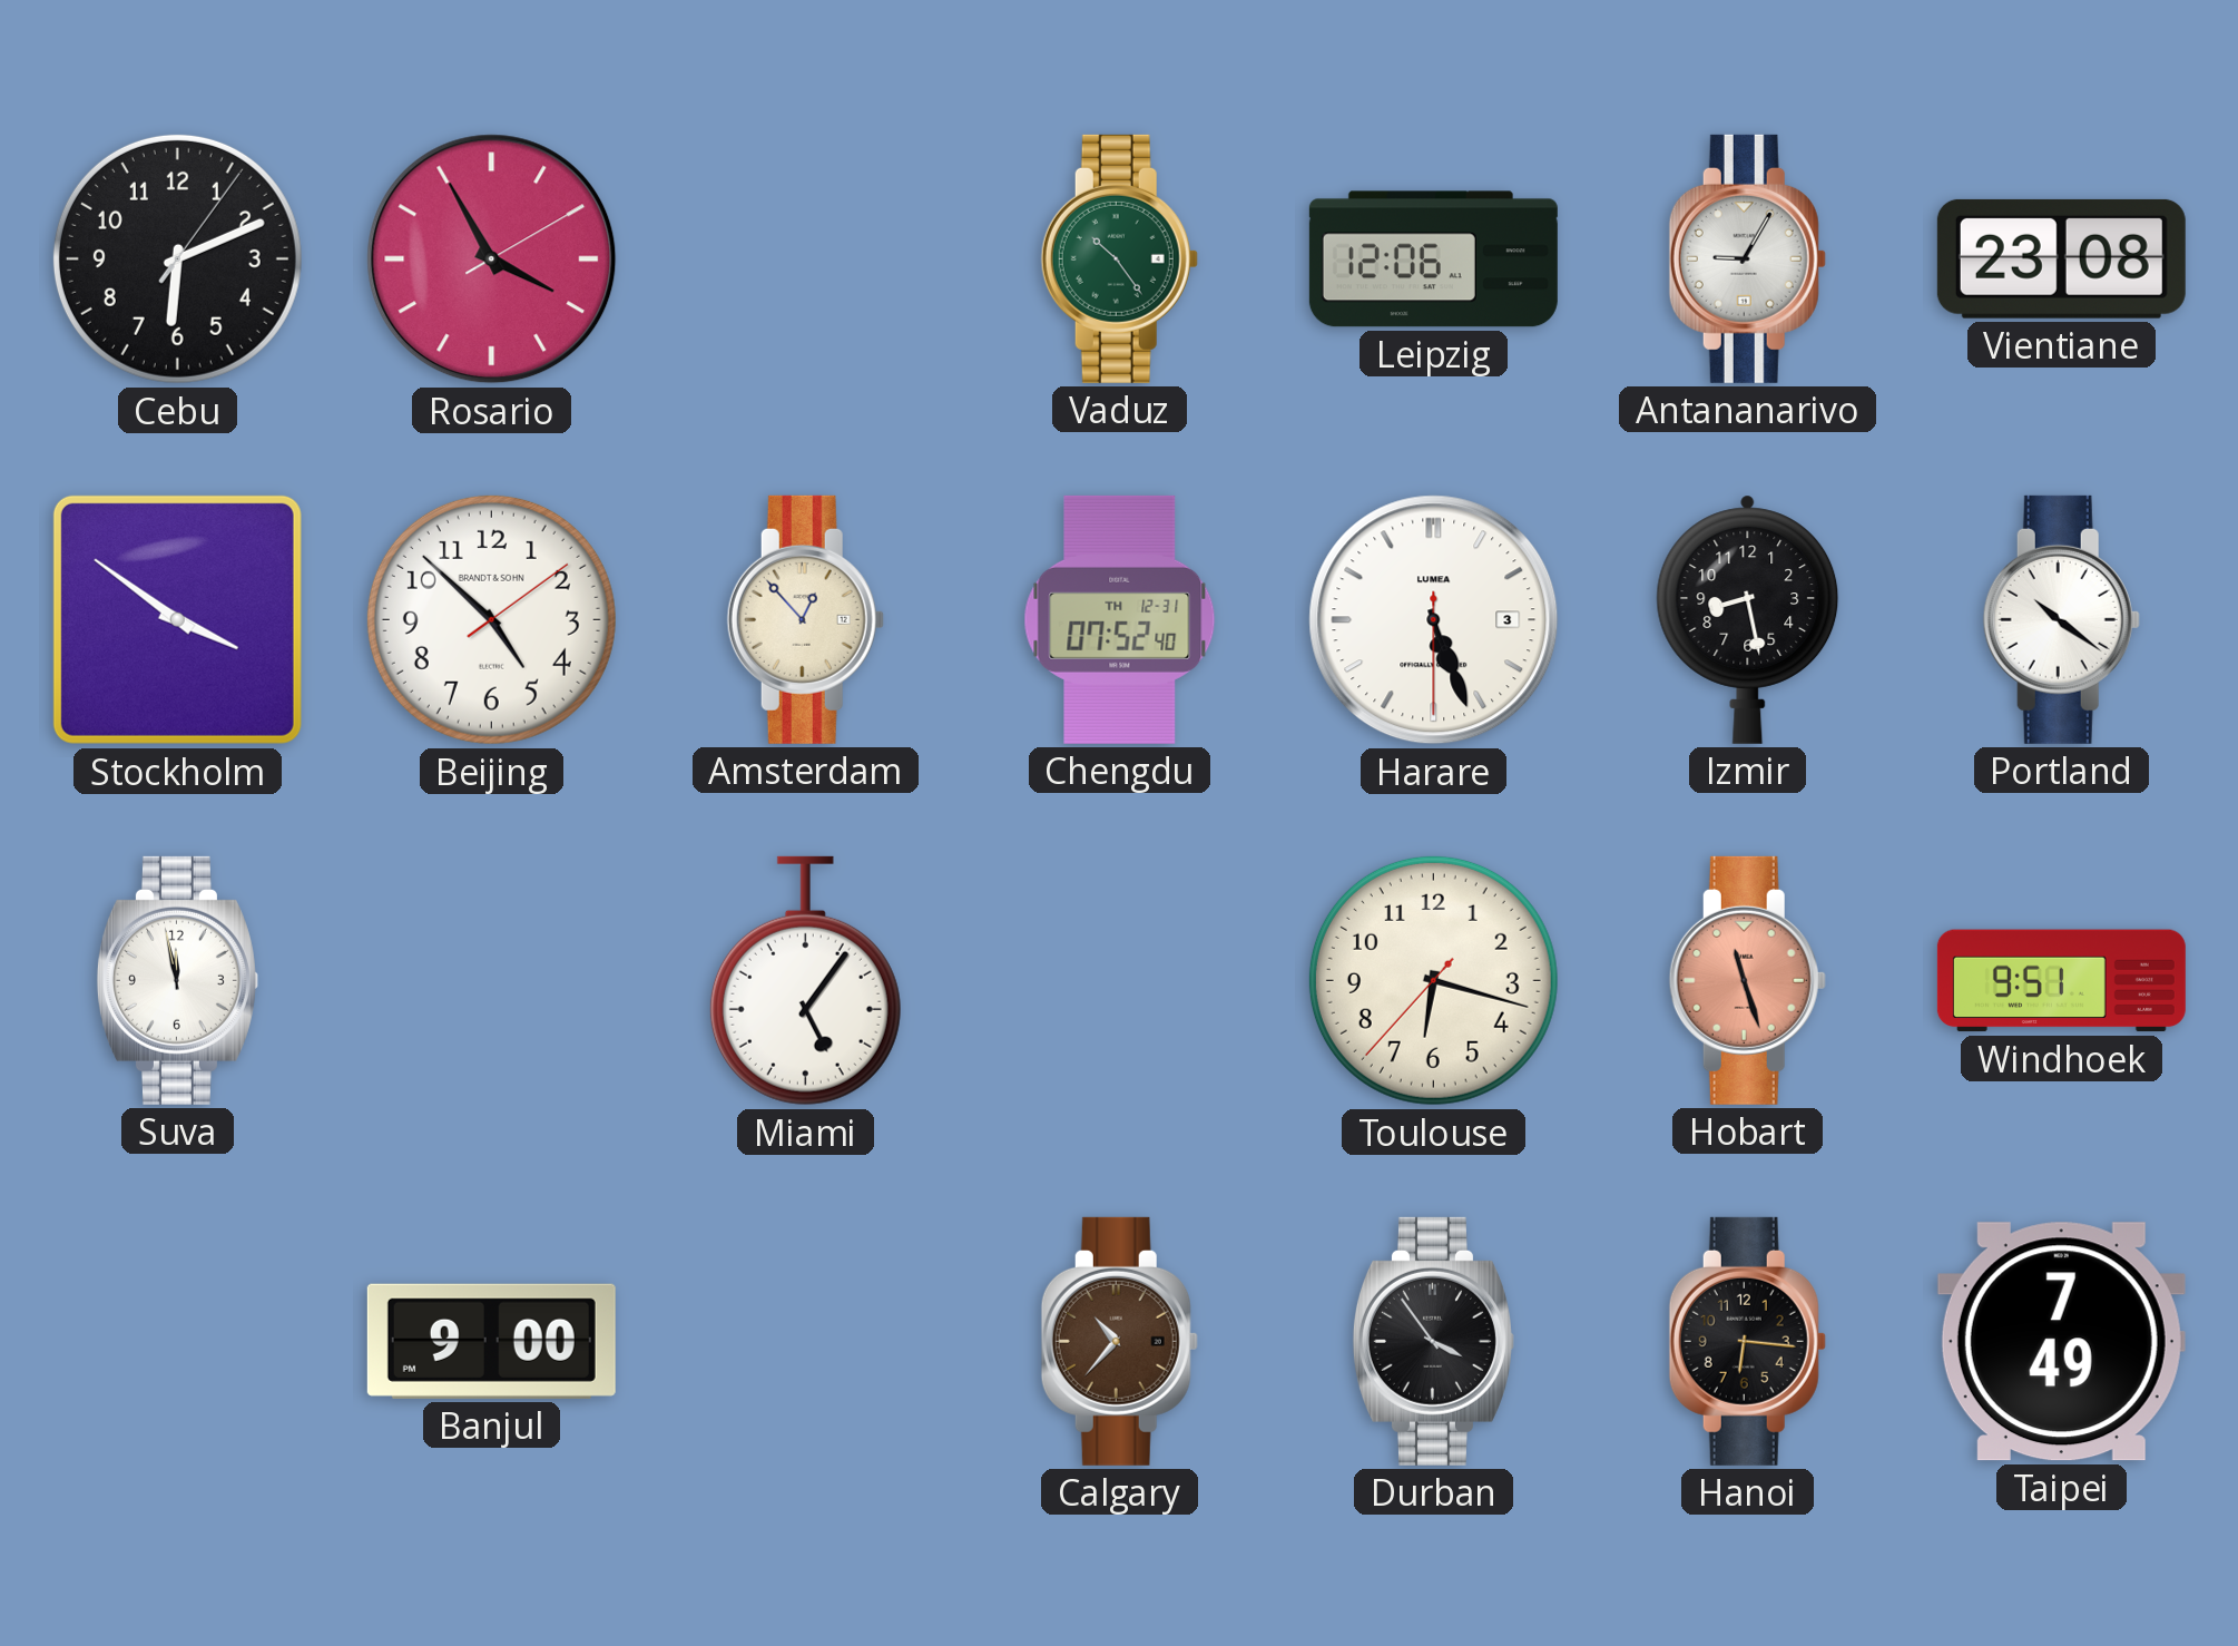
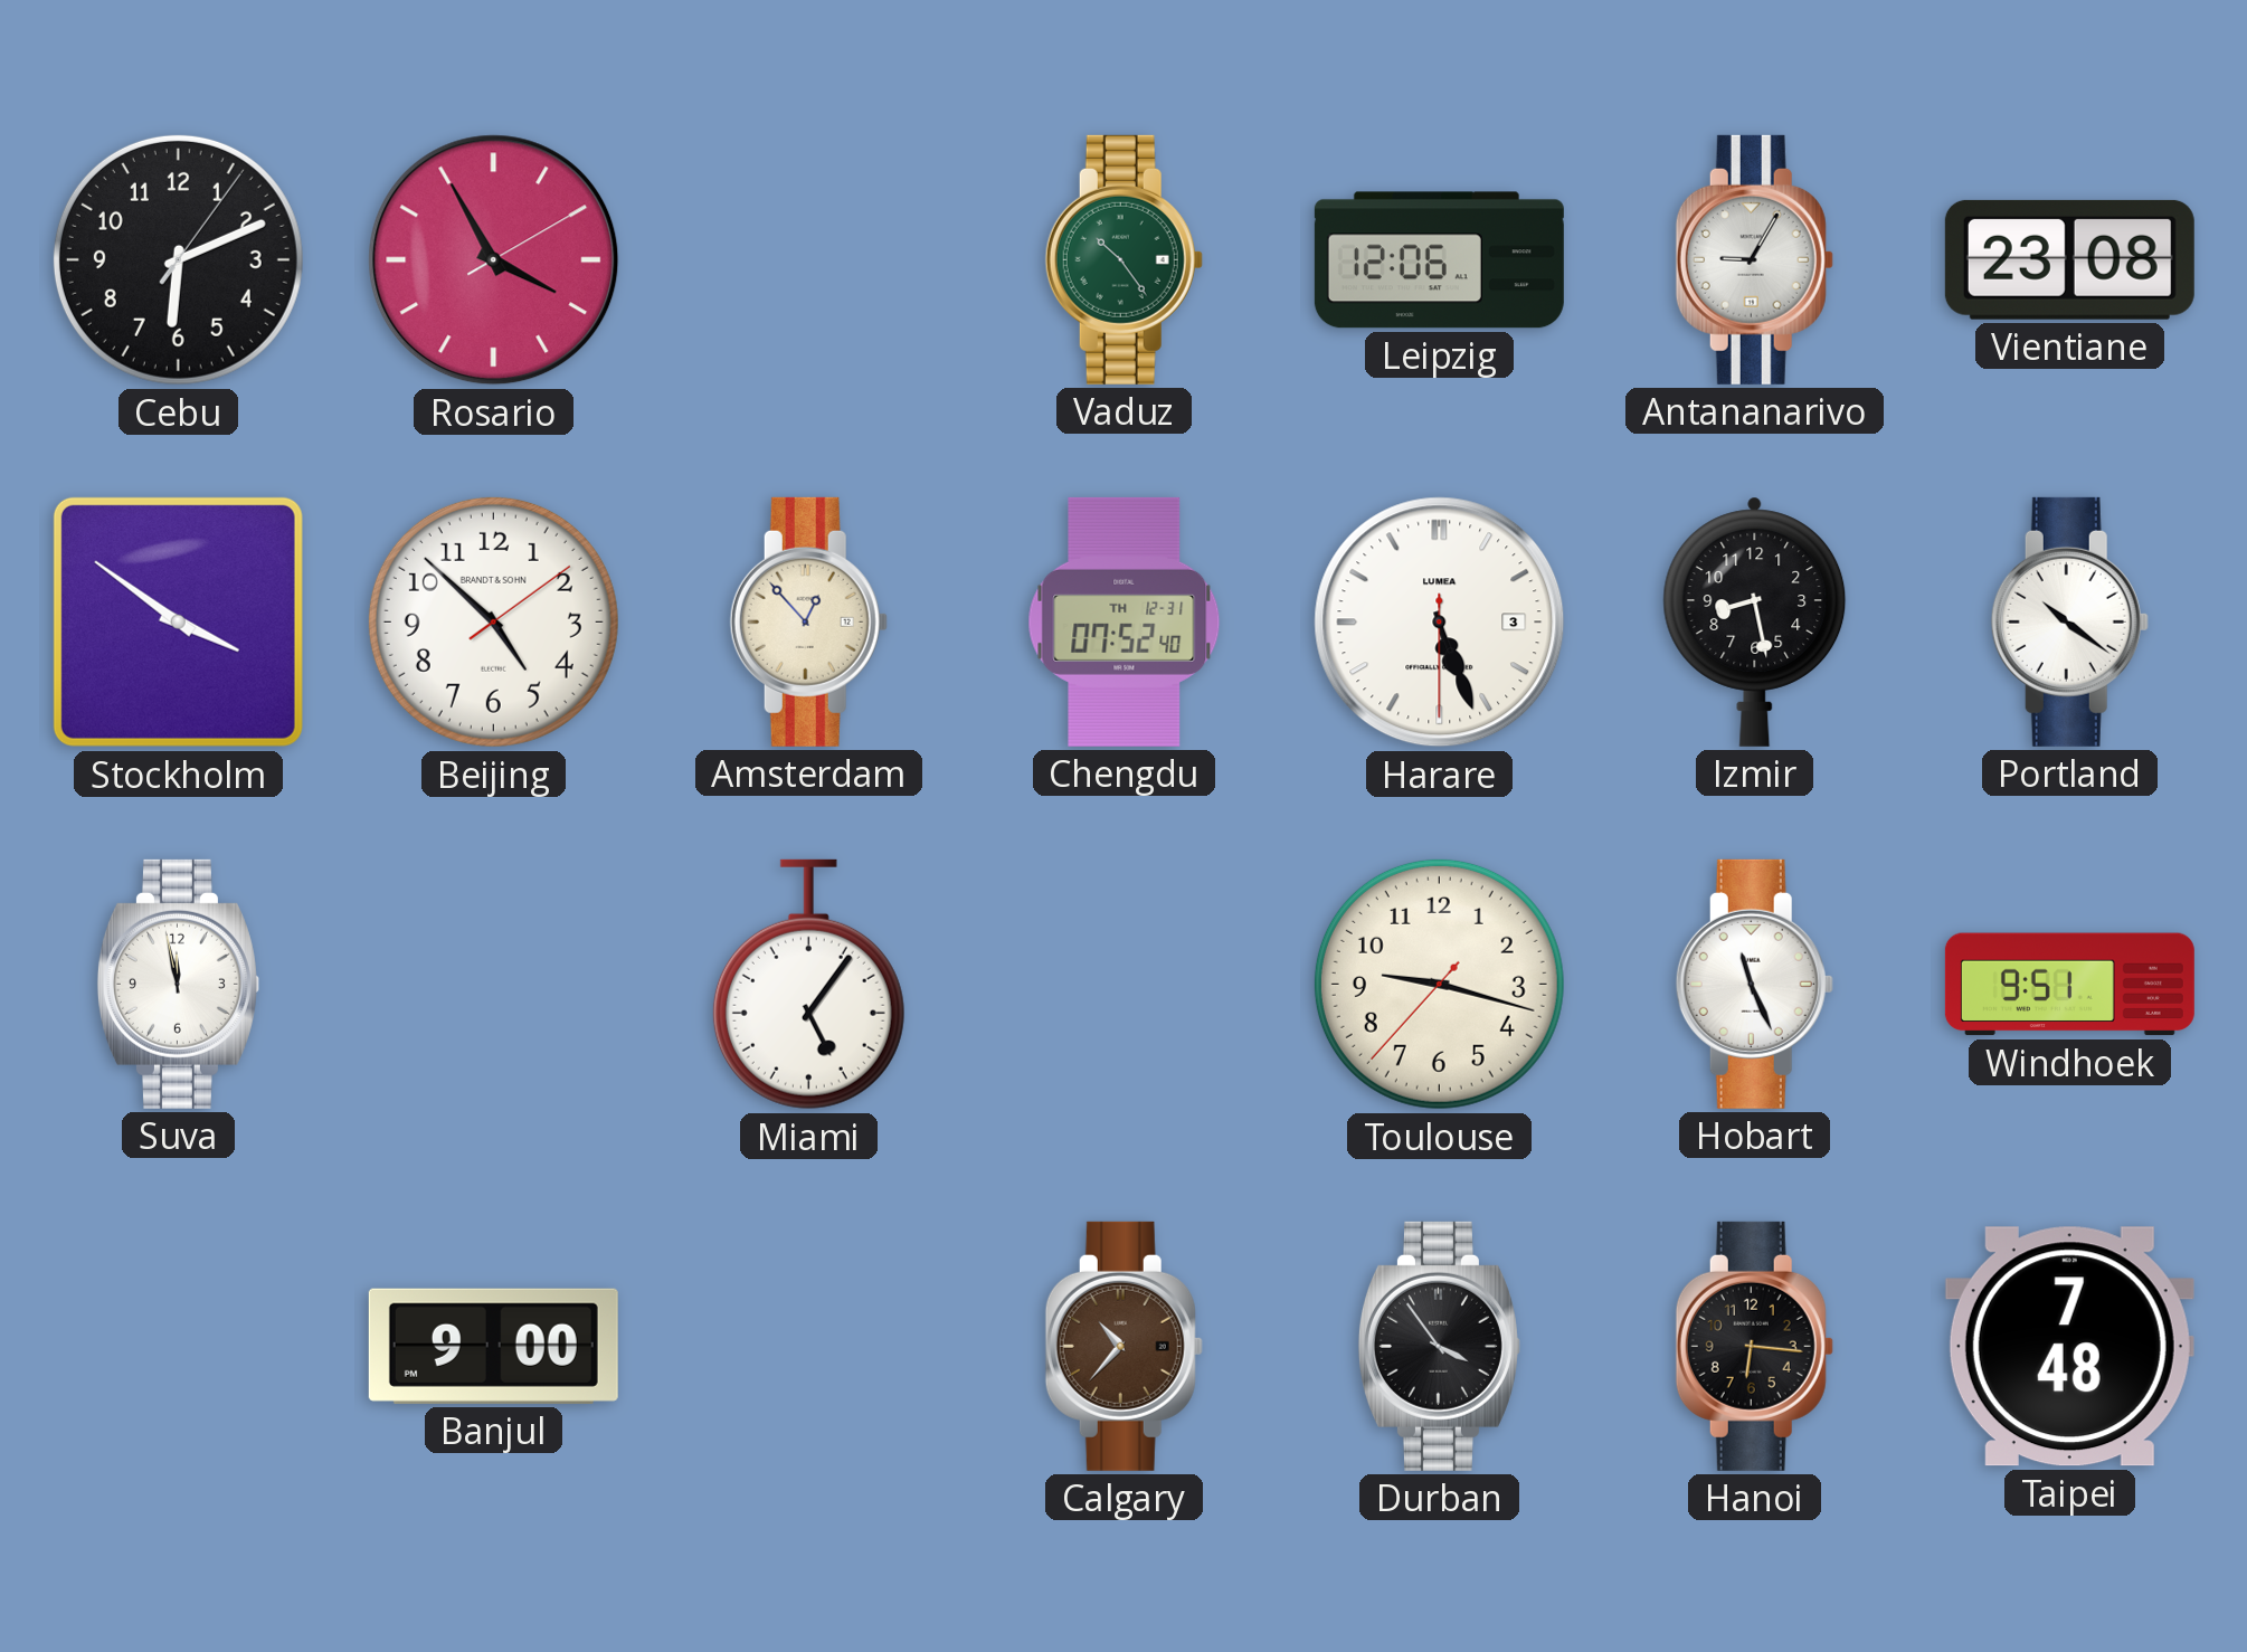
Toulouse: 6:17 -> 9:17 (1439, 984)
Hobart: 11:27 -> 11:26 (1754, 984)
Hobart dial: salmon -> white (1754, 984)
Taipei: 7:49 -> 7:48 (2069, 1347)
